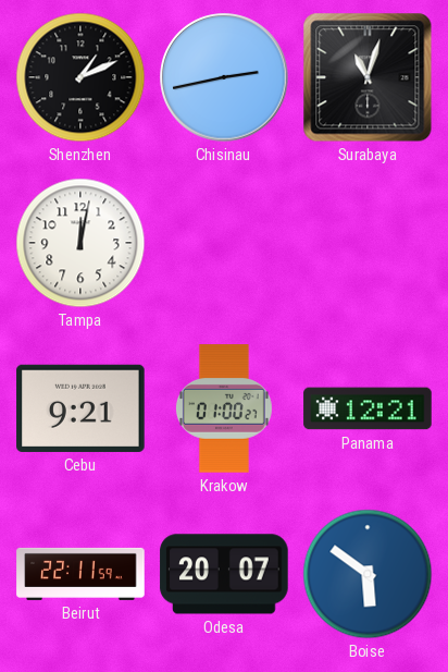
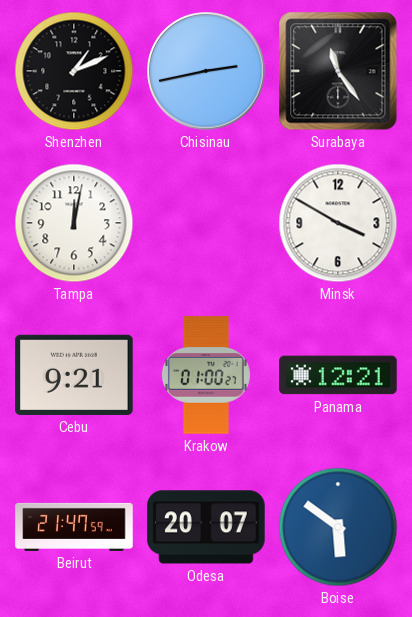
Surabaya: 11:03 -> 11:24 (338, 71)
Minsk: none -> 3:50 (338, 223)
Beirut: 22:11 -> 21:47 (74, 527)
